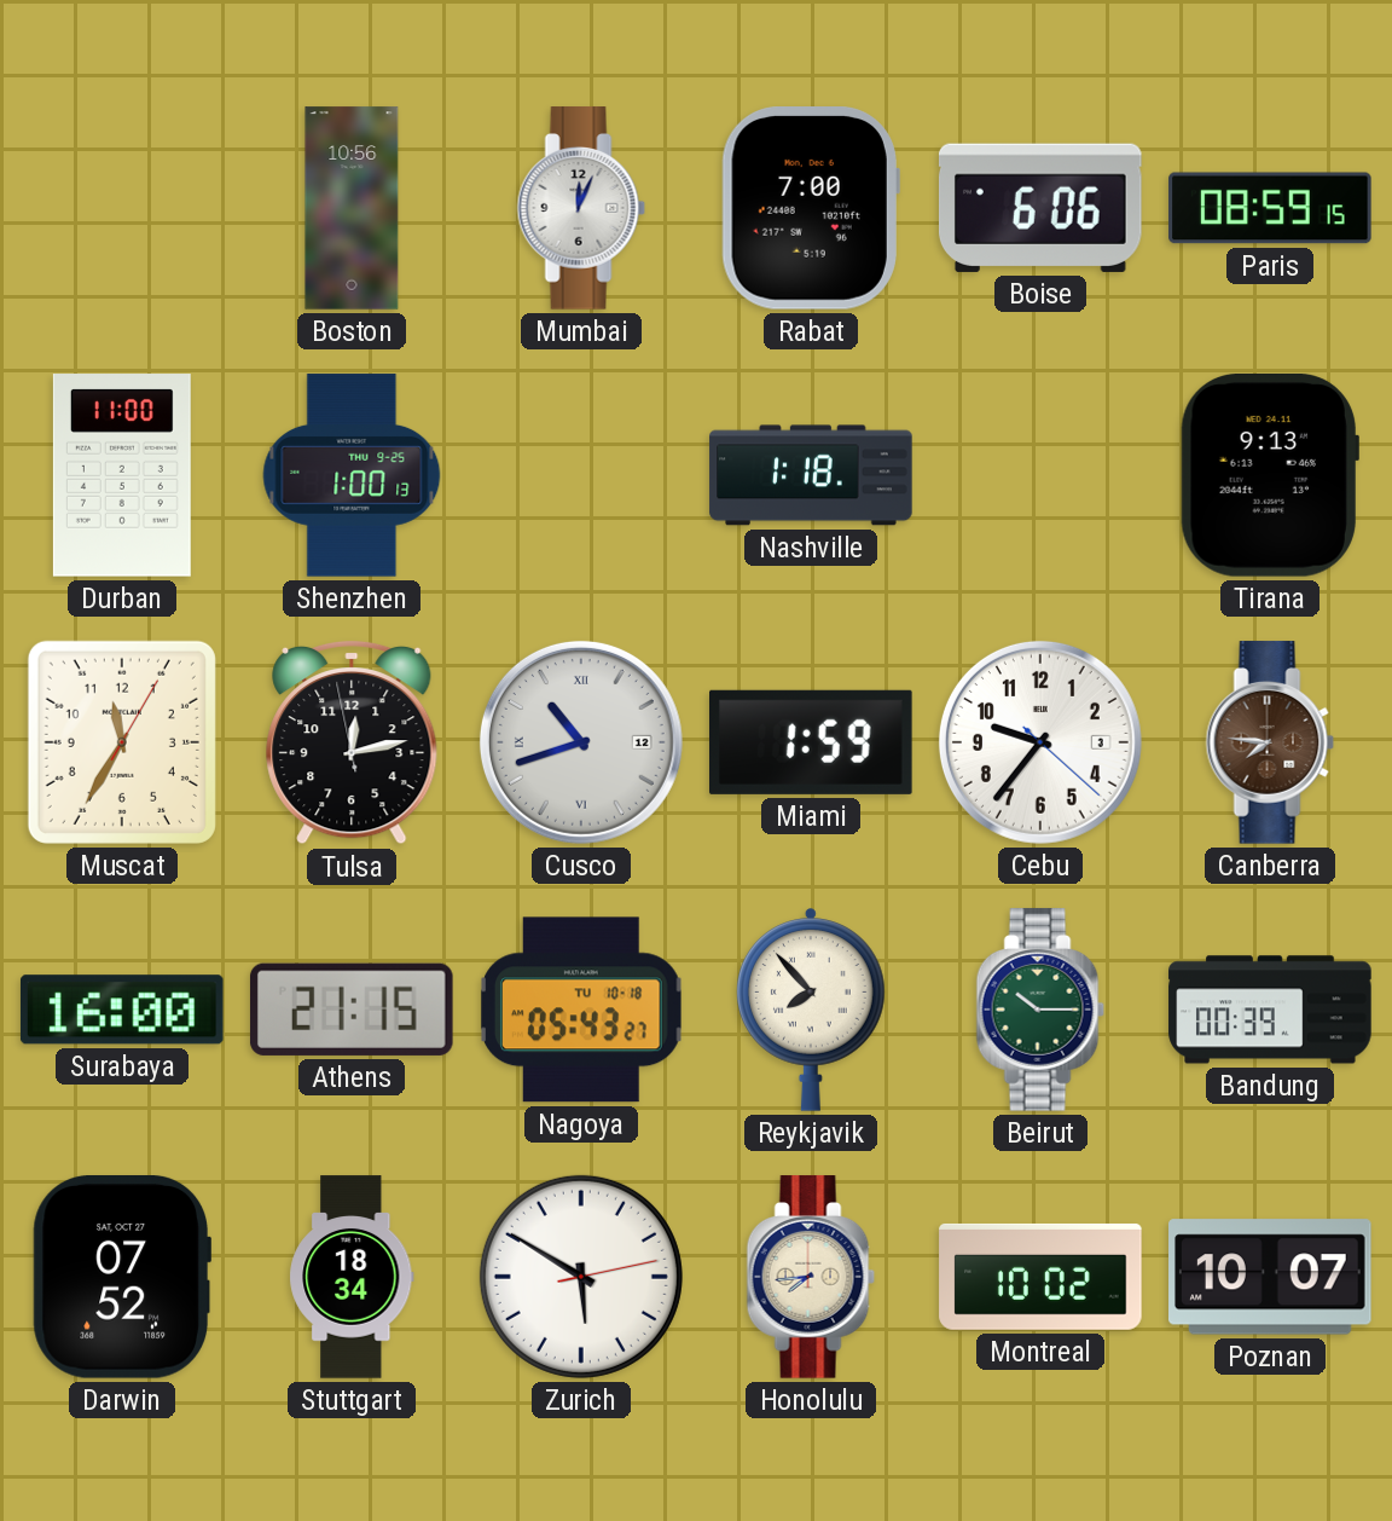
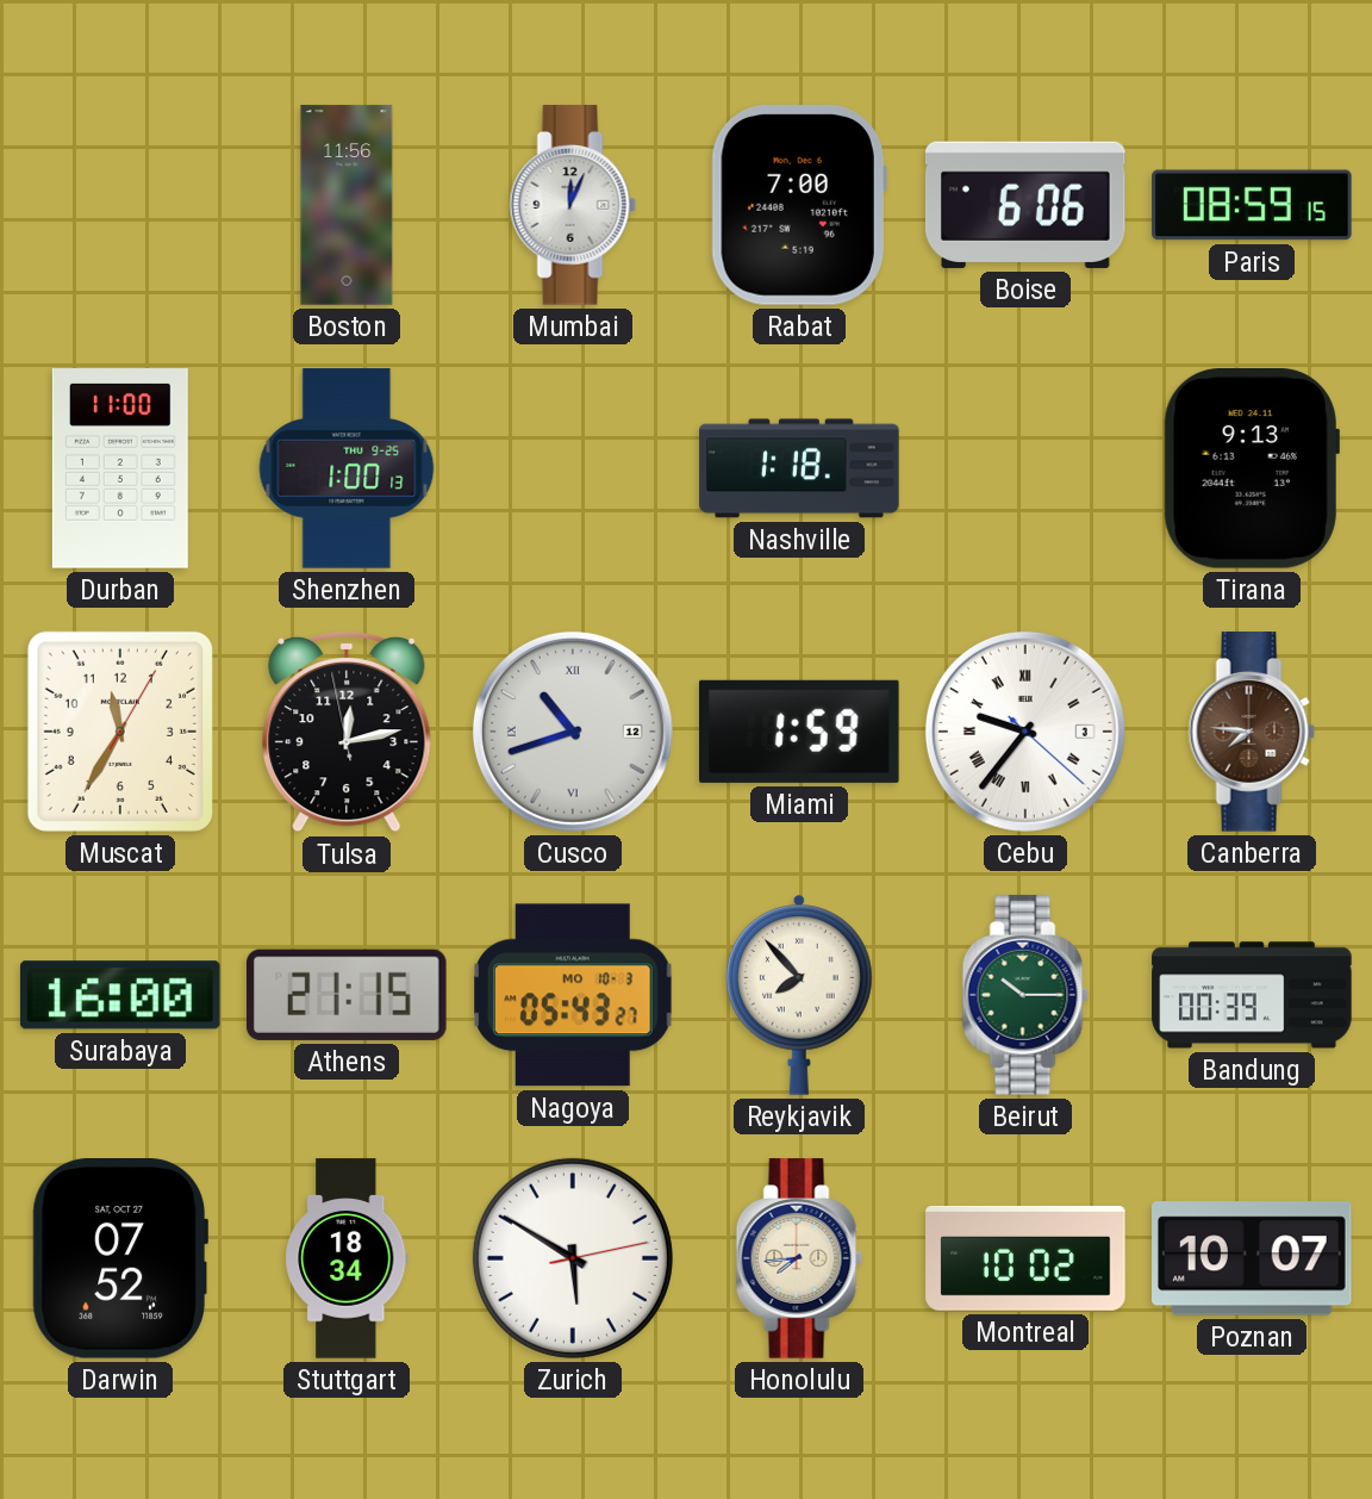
Boston: 10:56 -> 11:56 (347, 205)
Cebu numerals: Arabic -> Roman (1025, 732)
Nagoya date: TU 10-18 -> MO 10-3 (574, 995)
